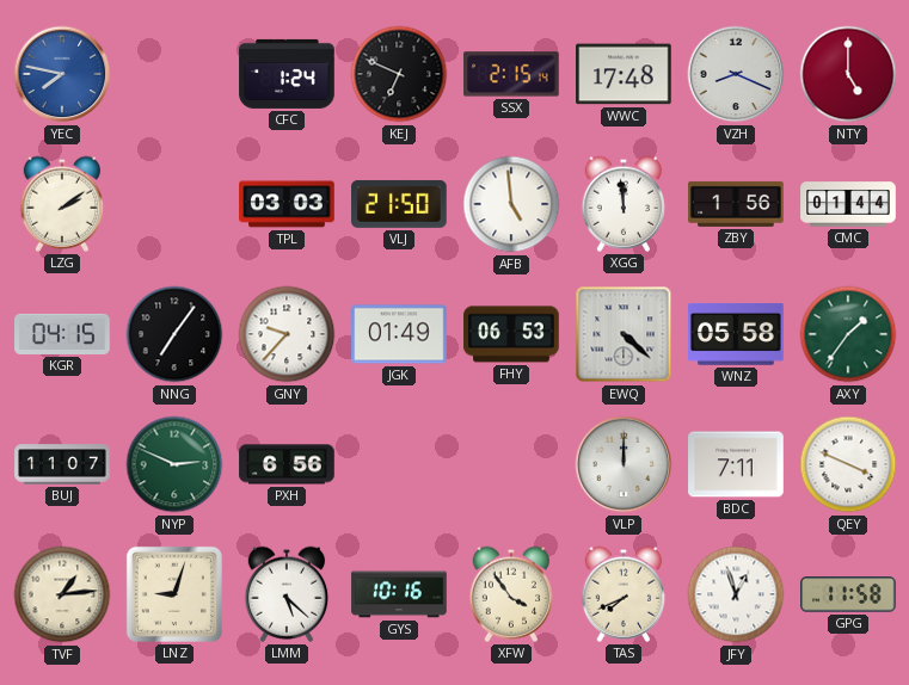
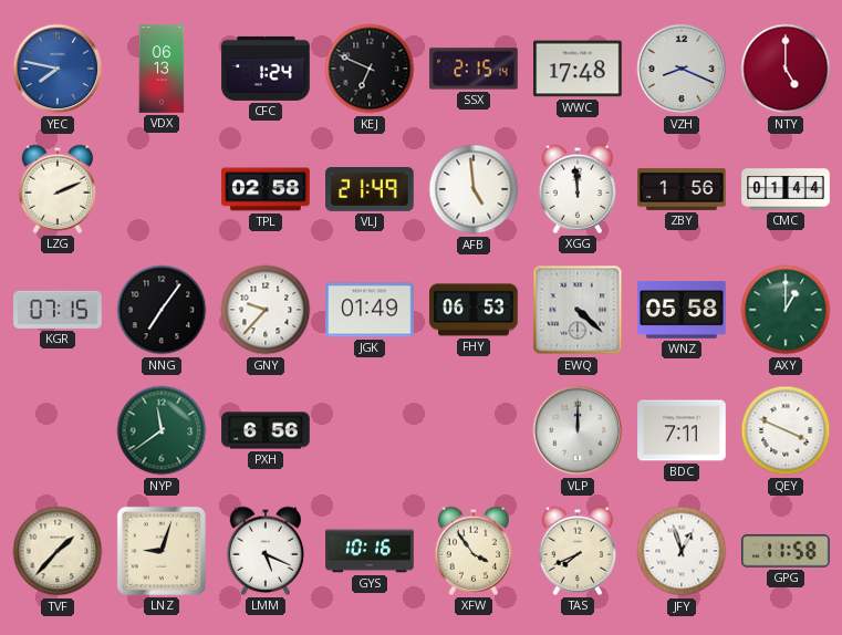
VDX: none -> 06:13 (162, 69)
LZG: 2:09 -> 2:11 (58, 189)
TPL: 03:03 -> 02:58 (266, 189)
VLJ: 21:50 -> 21:49 (370, 189)
KGR: 04:15 -> 07:15 (58, 310)
AXY: 1:36 -> 1:00 (786, 310)
BUJ: 11:07 -> none (62, 464)
NYP: 2:49 -> 11:39 (162, 430)
TVF: 1:14 -> 1:37 (58, 551)
LMM: 5:22 -> 5:19 (266, 551)
